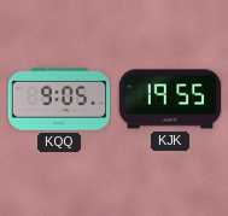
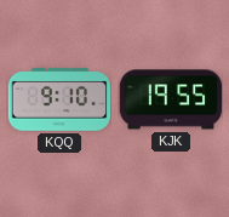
KQQ: 9:05 -> 9:10 (59, 99)
